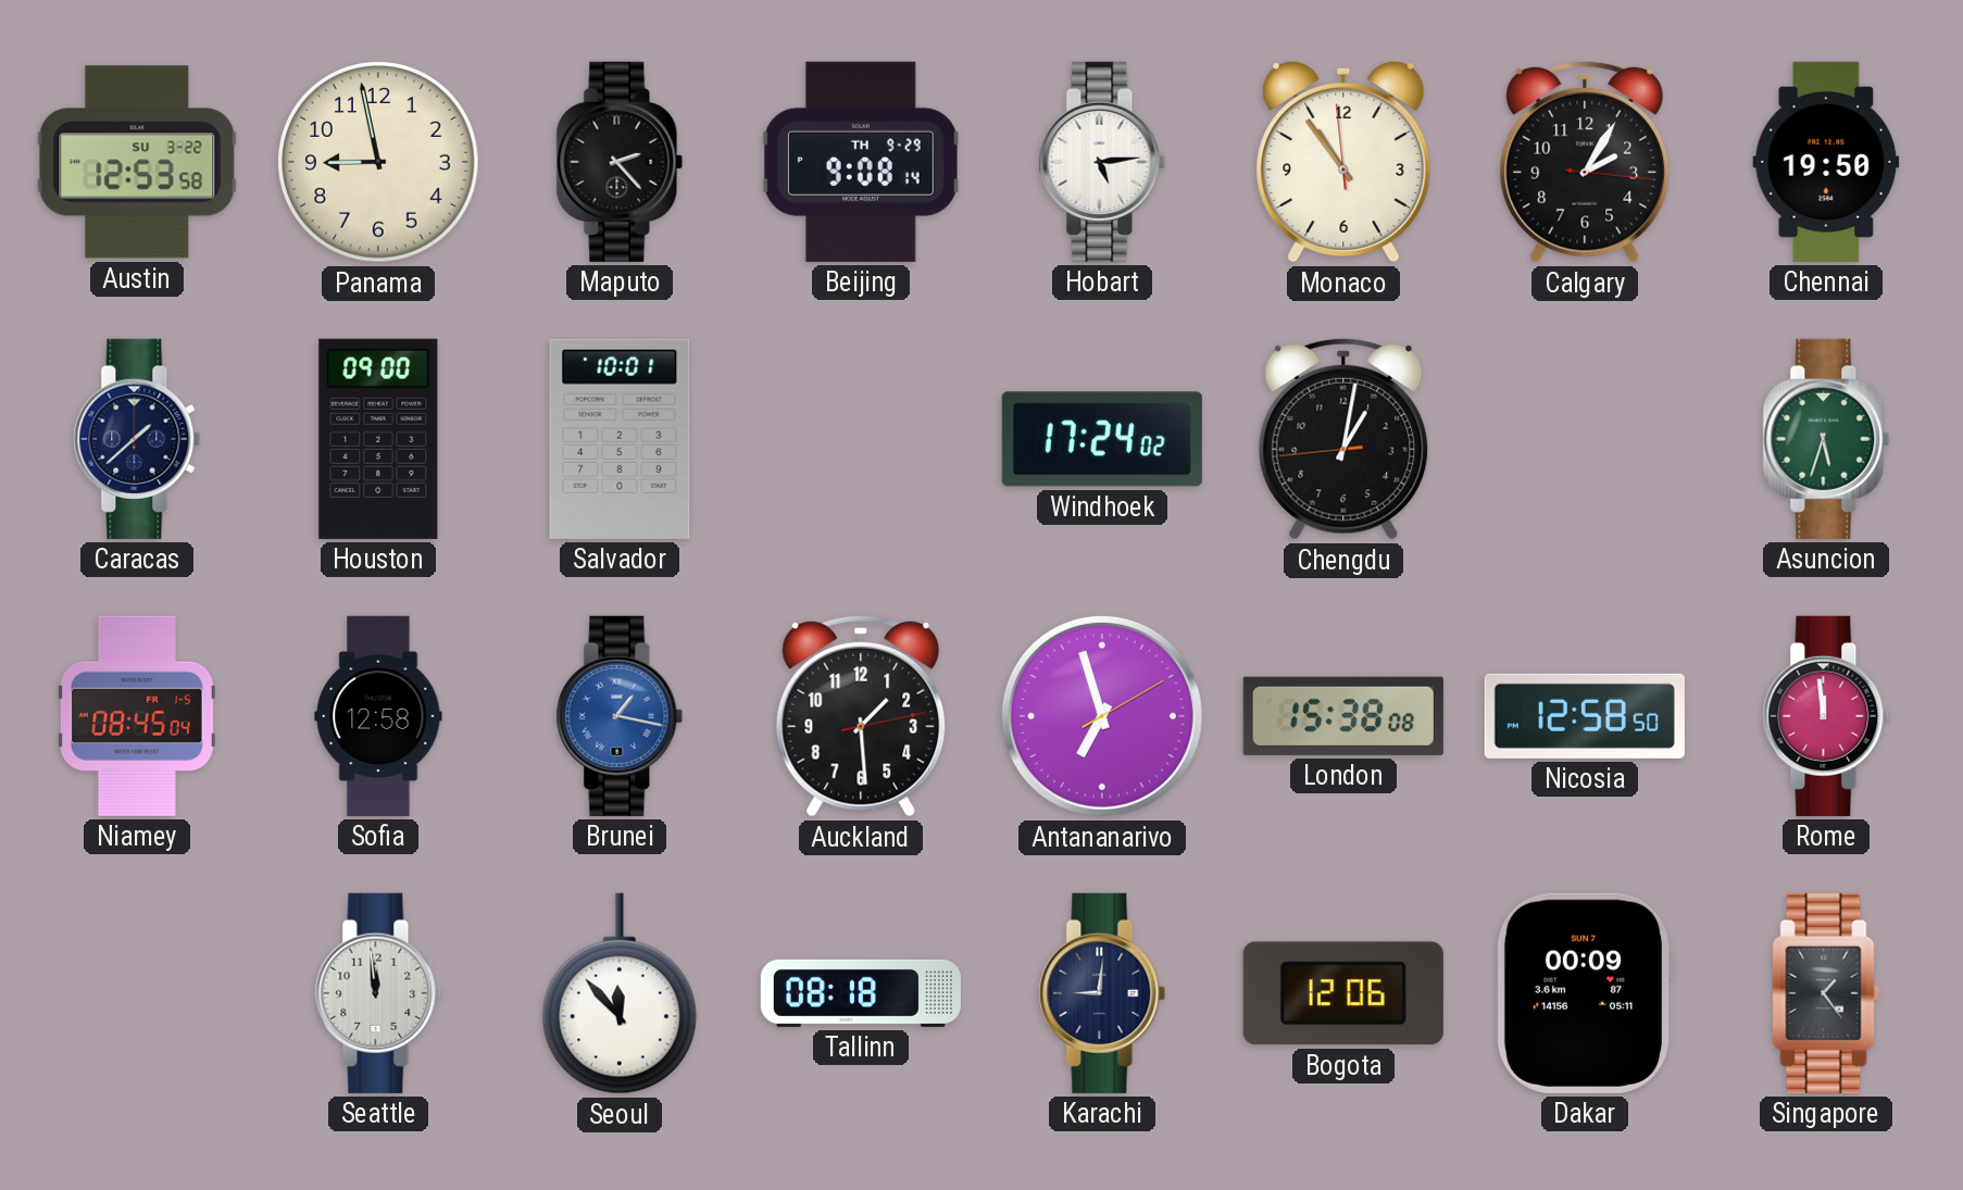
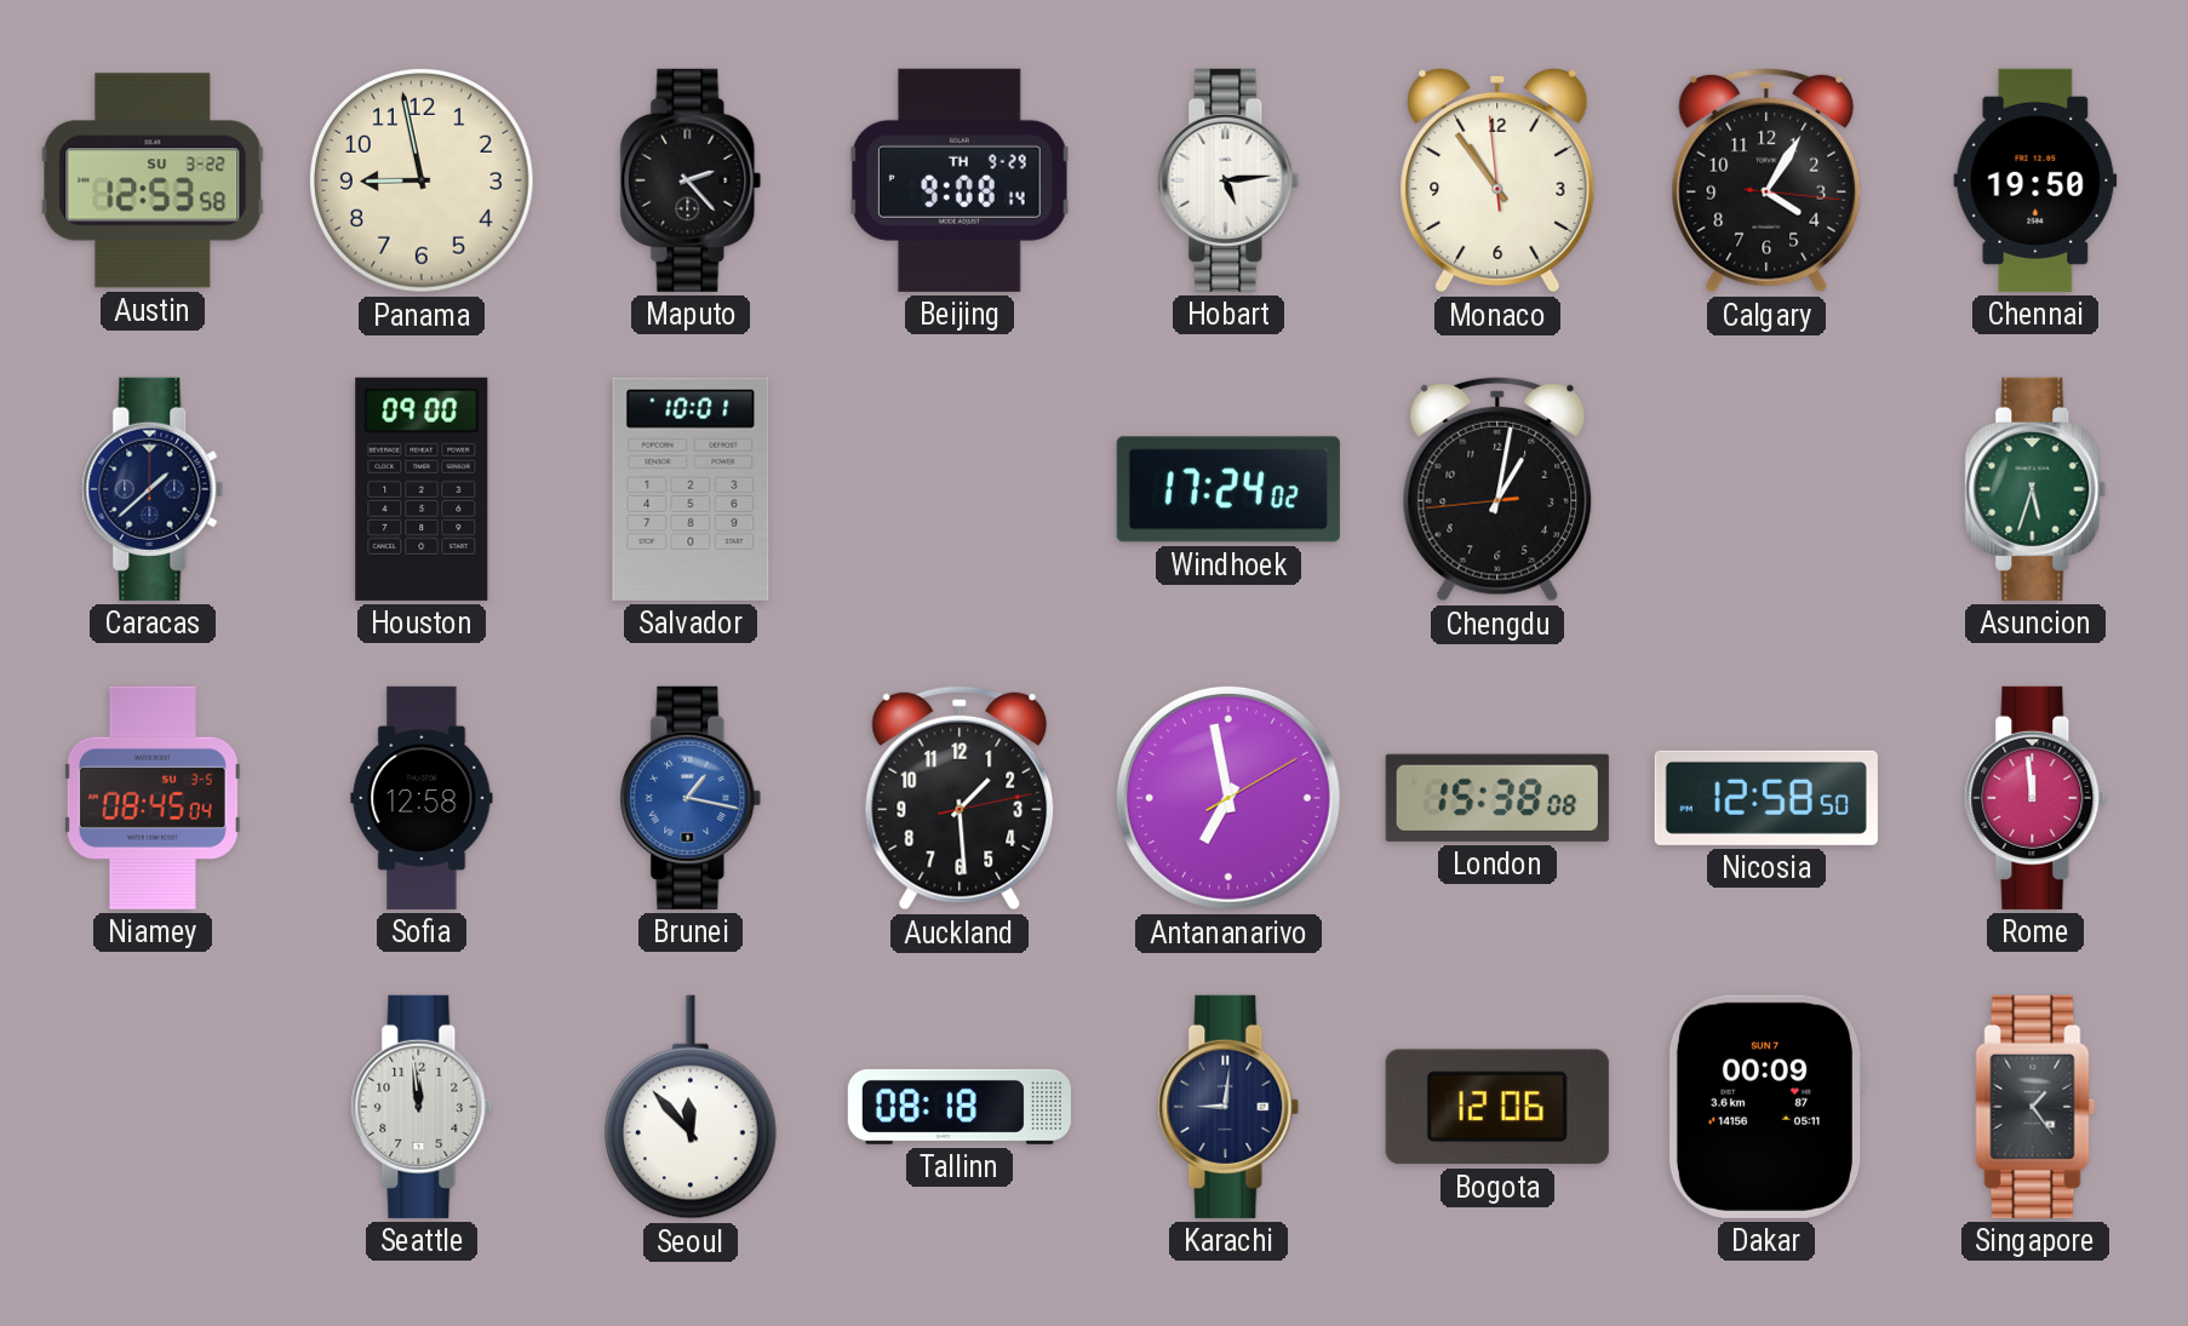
Calgary: 2:05 -> 4:05 (1766, 180)
Niamey date: FR 1-5 -> SU 3-5 (153, 798)
Antananarivo: 6:57 -> 6:58 (1228, 798)
